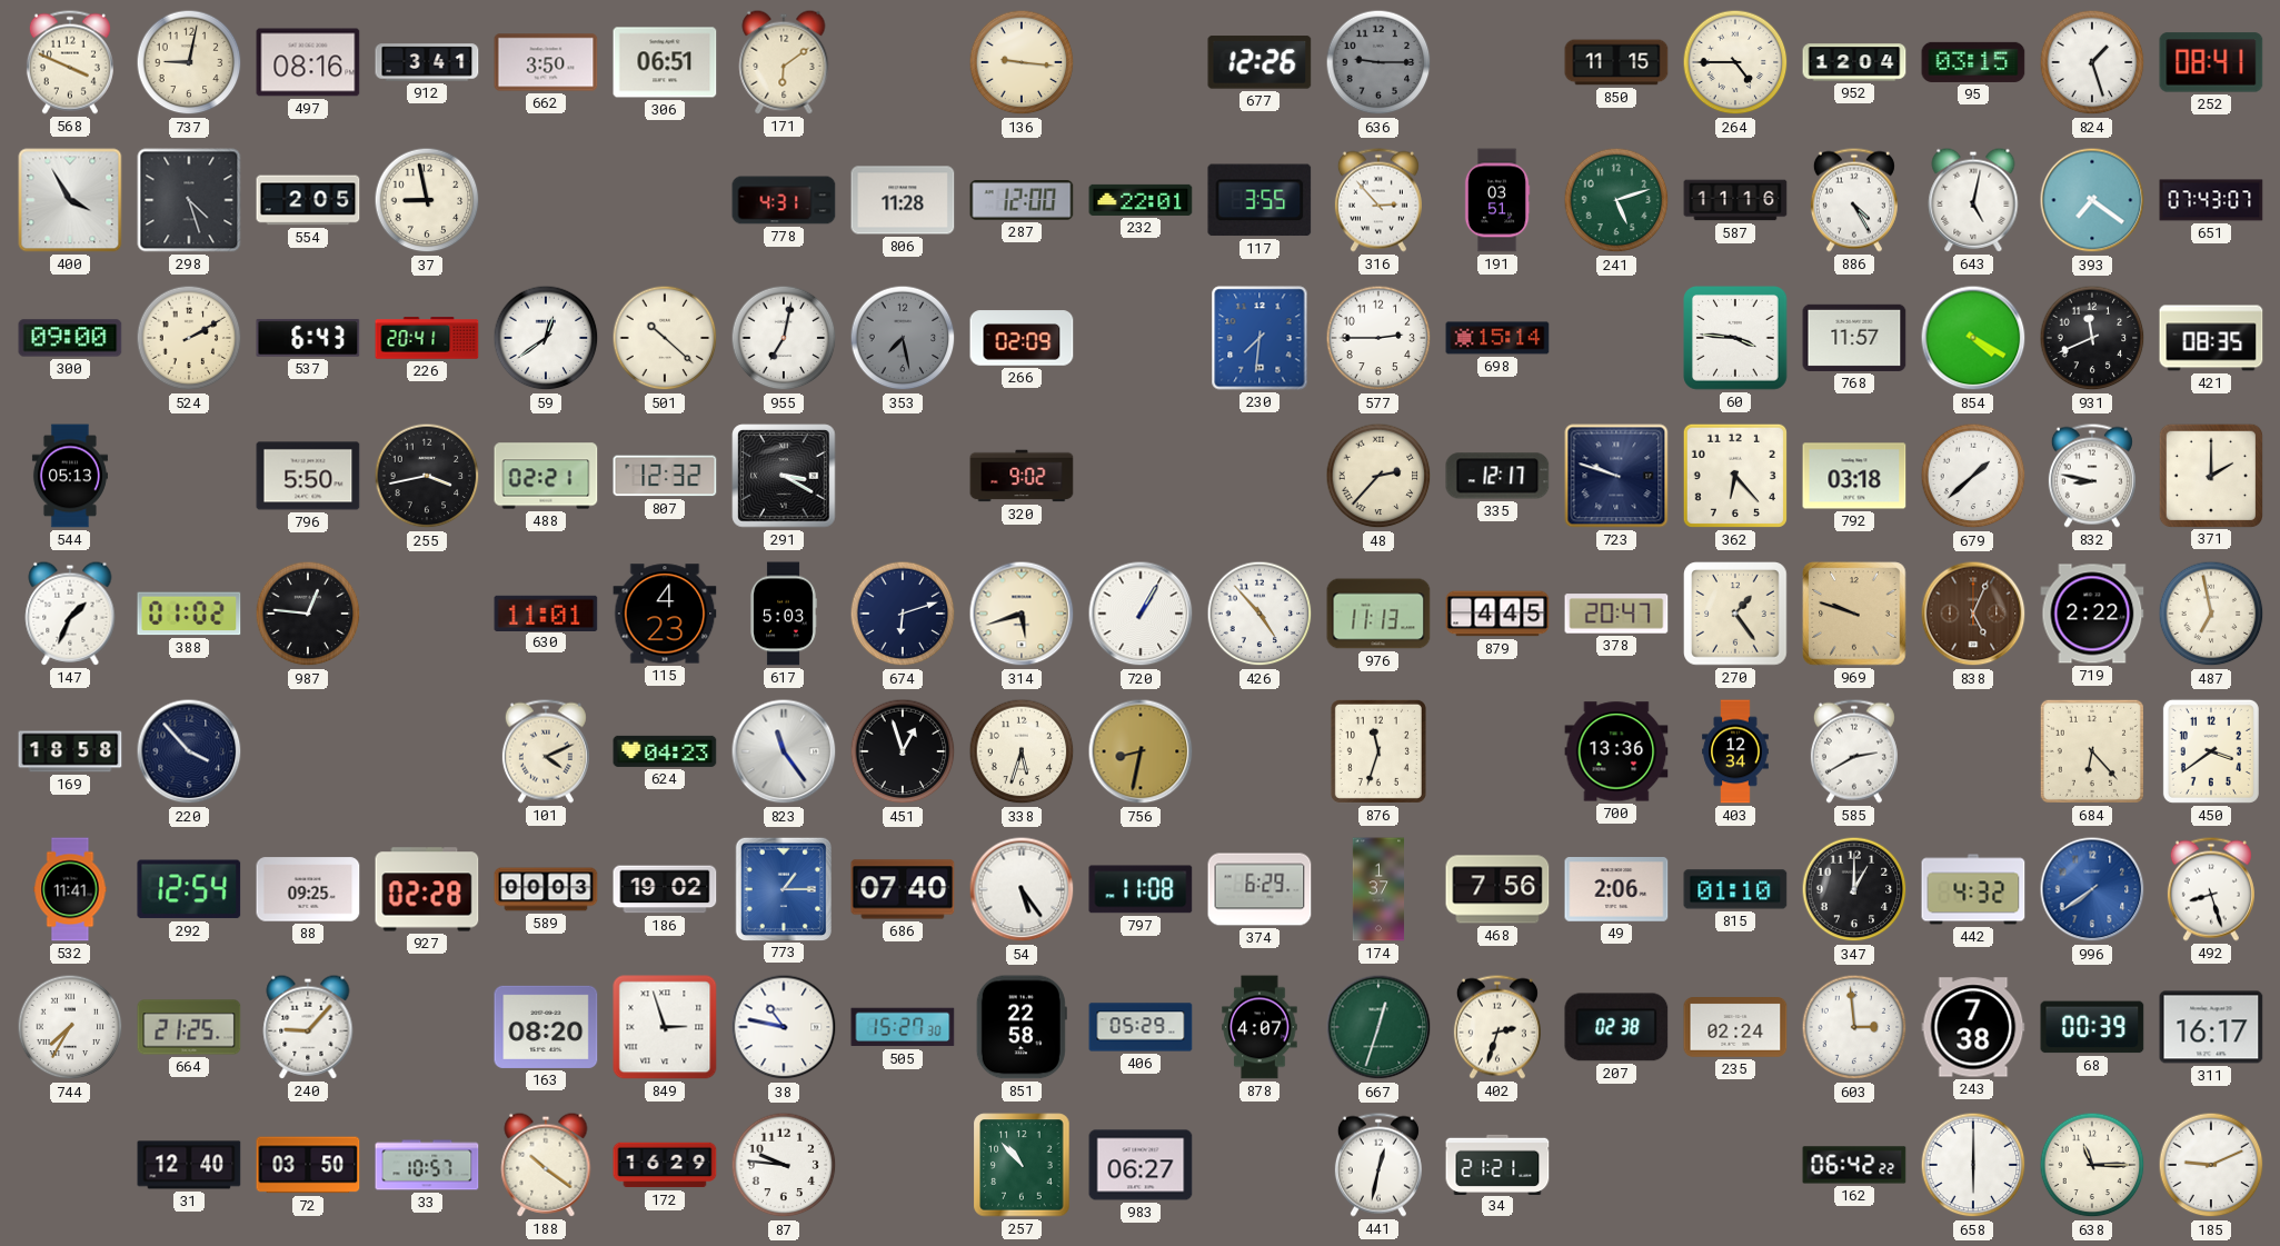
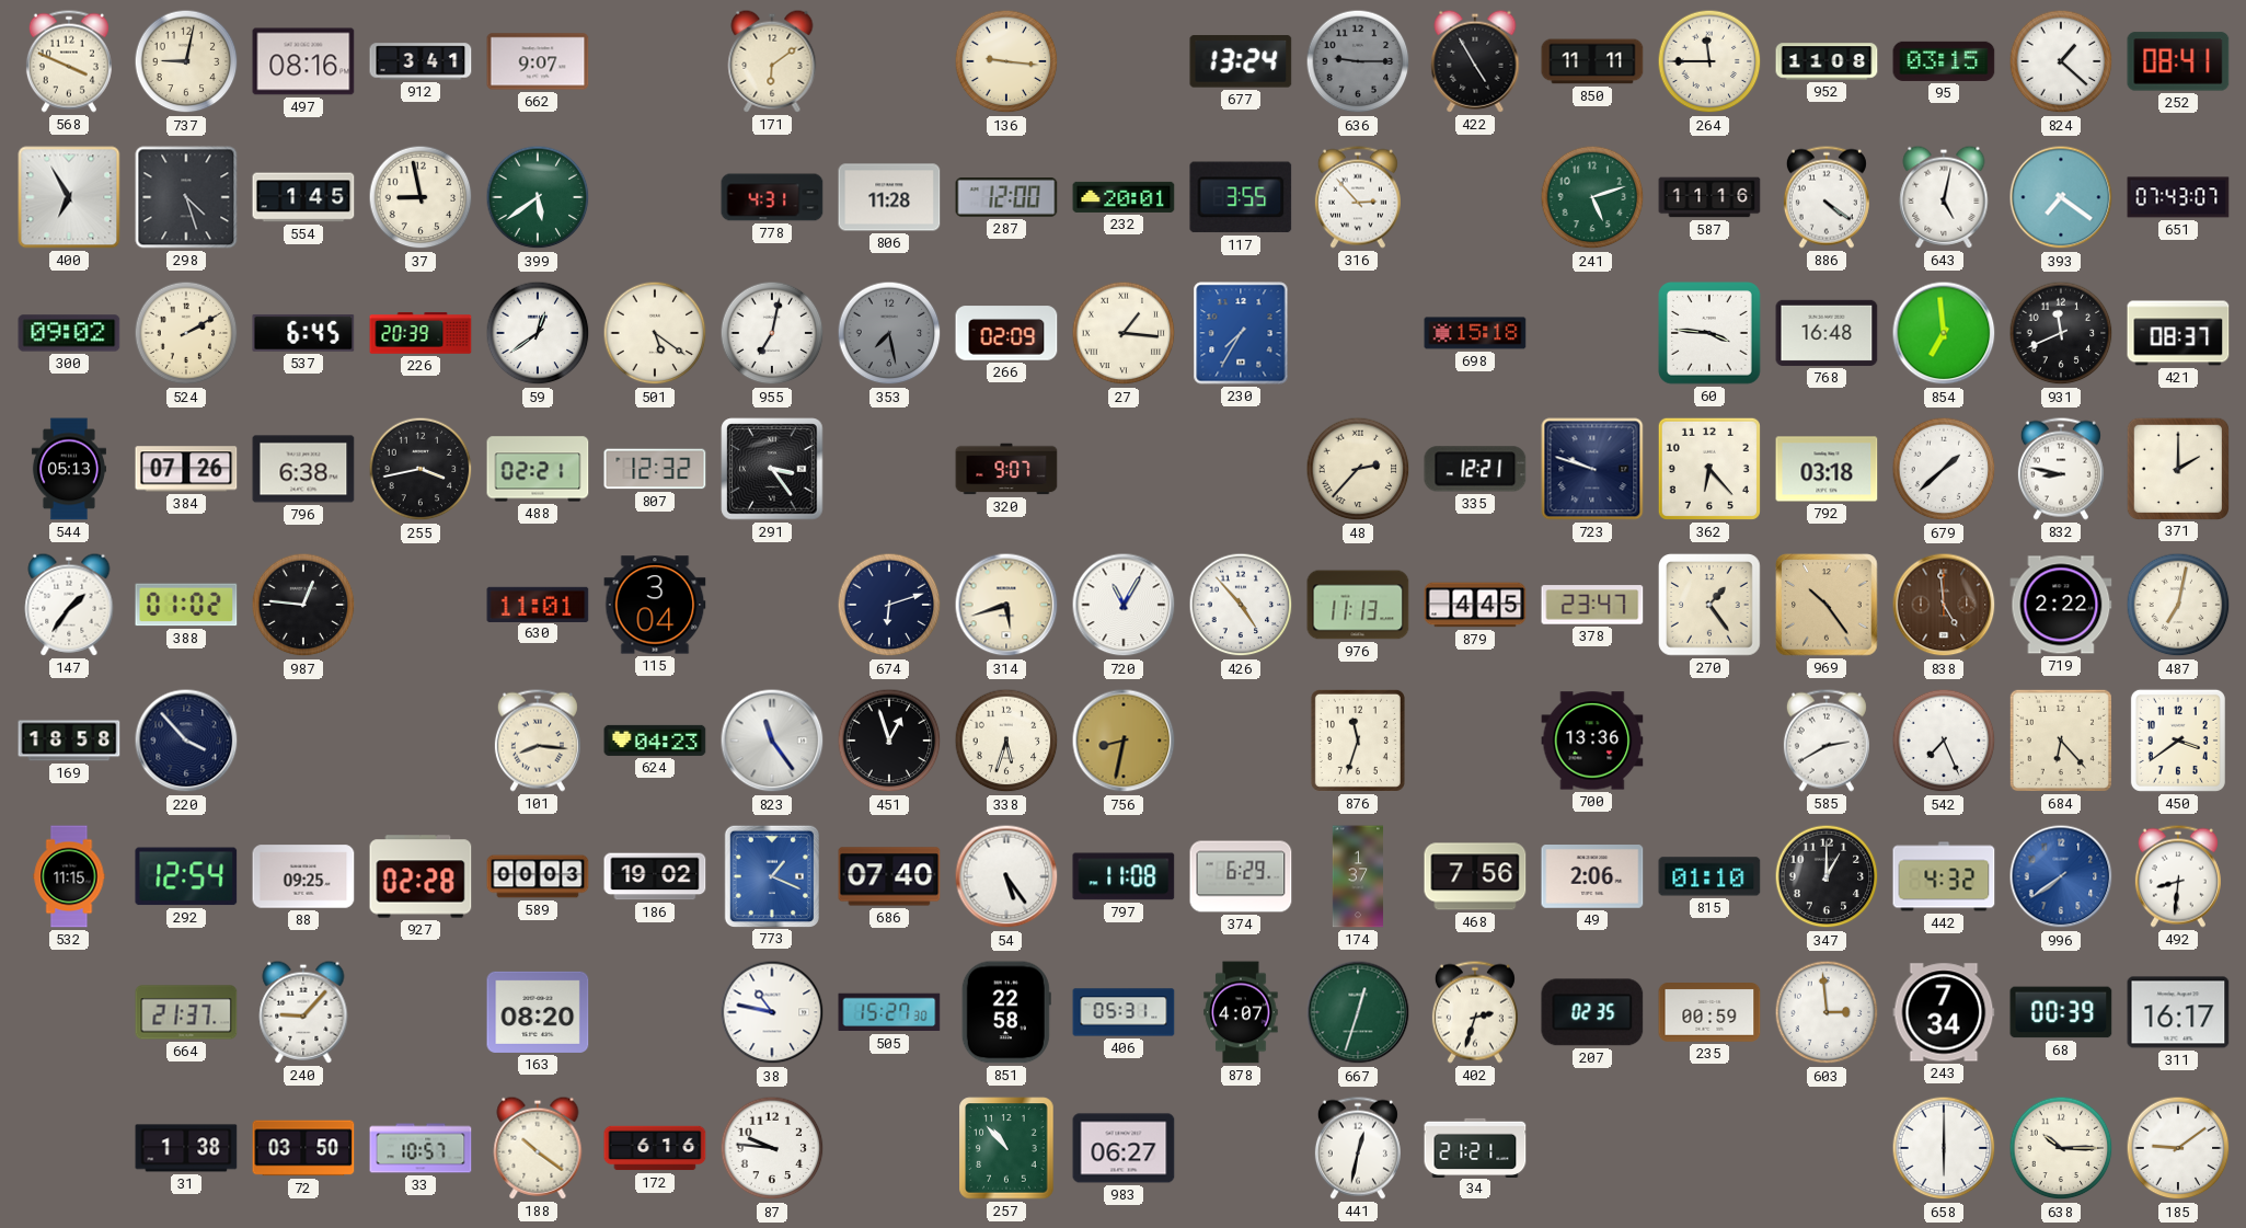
662: 3:50 -> 9:07 (538, 61)
306: 06:51 -> none (665, 62)
677: 12:26 -> 13:24 (1241, 61)
422: none -> 4:55 (1475, 61)
850: 11:15 -> 11:11 (1592, 61)
264: 4:45 -> 11:45 (1709, 61)
952: 12:04 -> 11:08 (1827, 61)
824: 1:27 -> 1:22 (2061, 61)
400: 3:55 -> 6:55 (69, 197)
554: 2:05 -> 1:45 (303, 197)
399: none -> 5:39 (538, 197)
232: 22:01 -> 20:01 (1124, 197)
191: 03:51 -> none (1497, 200)
886: 4:25 -> 4:21 (1827, 197)
300: 09:00 -> 09:02 (69, 333)
537: 6:43 -> 6:45 (303, 333)
226: 20:41 -> 20:39 (421, 333)
501: 10:22 -> 5:21 (655, 333)
27: none -> 1:16 (1124, 333)
230: 7:31 -> 7:35 (1241, 333)
577: 2:45 -> none (1378, 338)
698: 15:14 -> 15:18 (1475, 333)
768: 11:57 -> 16:48 (1827, 333)
854: 4:20 -> 6:59 (1944, 333)
421: 08:35 -> 08:37 (2178, 333)
384: none -> 07:26 (186, 469)
796: 5:50 -> 6:38 (303, 469)
291: 3:20 -> 3:24 (772, 469)
320: 9:02 -> 9:07 (1006, 469)
335: 12:17 -> 12:21 (1475, 469)
147: 1:34 -> 1:36 (69, 605)
115: 4:23 -> 3:04 (655, 605)
617: 5:03 -> none (784, 614)
720: 1:05 -> 11:05 (1124, 605)
378: 20:47 -> 23:47 (1592, 605)
969: 9:48 -> 10:24 (1827, 605)
838: 5:04 -> 4:59 (1944, 605)
487: 6:58 -> 7:02 (2178, 605)
101: 4:11 -> 8:16 (538, 741)
403: 12:34 -> none (1735, 751)
542: none -> 7:26 (1944, 741)
532: 11:41 -> 11:15 (69, 876)
773: 1:15 -> 1:19 (771, 875)
492: 8:27 -> 8:31 (2178, 876)
744: 7:35 -> none (70, 1027)
664: 21:25 -> 21:37 (186, 1012)
849: 2:57 -> none (665, 1027)
406: 05:29 -> 05:31 (1124, 1012)
207: 02:38 -> 02:35 (1592, 1012)
235: 02:24 -> 00:59 (1709, 1013)
243: 7:38 -> 7:34 (1944, 1012)
31: 12:40 -> 1:38 (186, 1148)
172: 16:29 -> 6:16 (655, 1148)
162: 06:42 -> none (1854, 1165)
638: 11:15 -> 10:15 (2061, 1148)
185: 9:11 -> 9:09 (2178, 1148)
